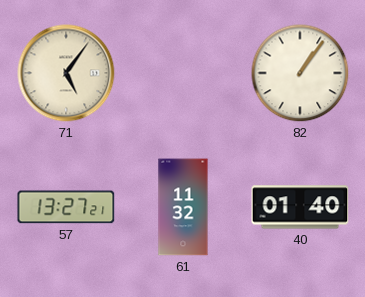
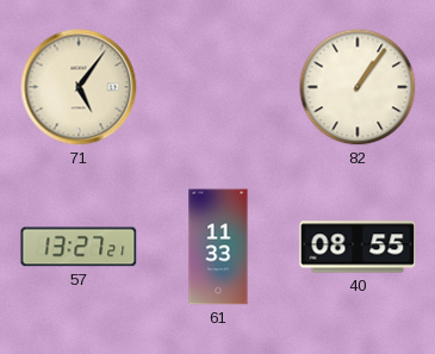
61: 11:32 -> 11:33 (218, 247)
40: 01:40 -> 08:55 (358, 247)
